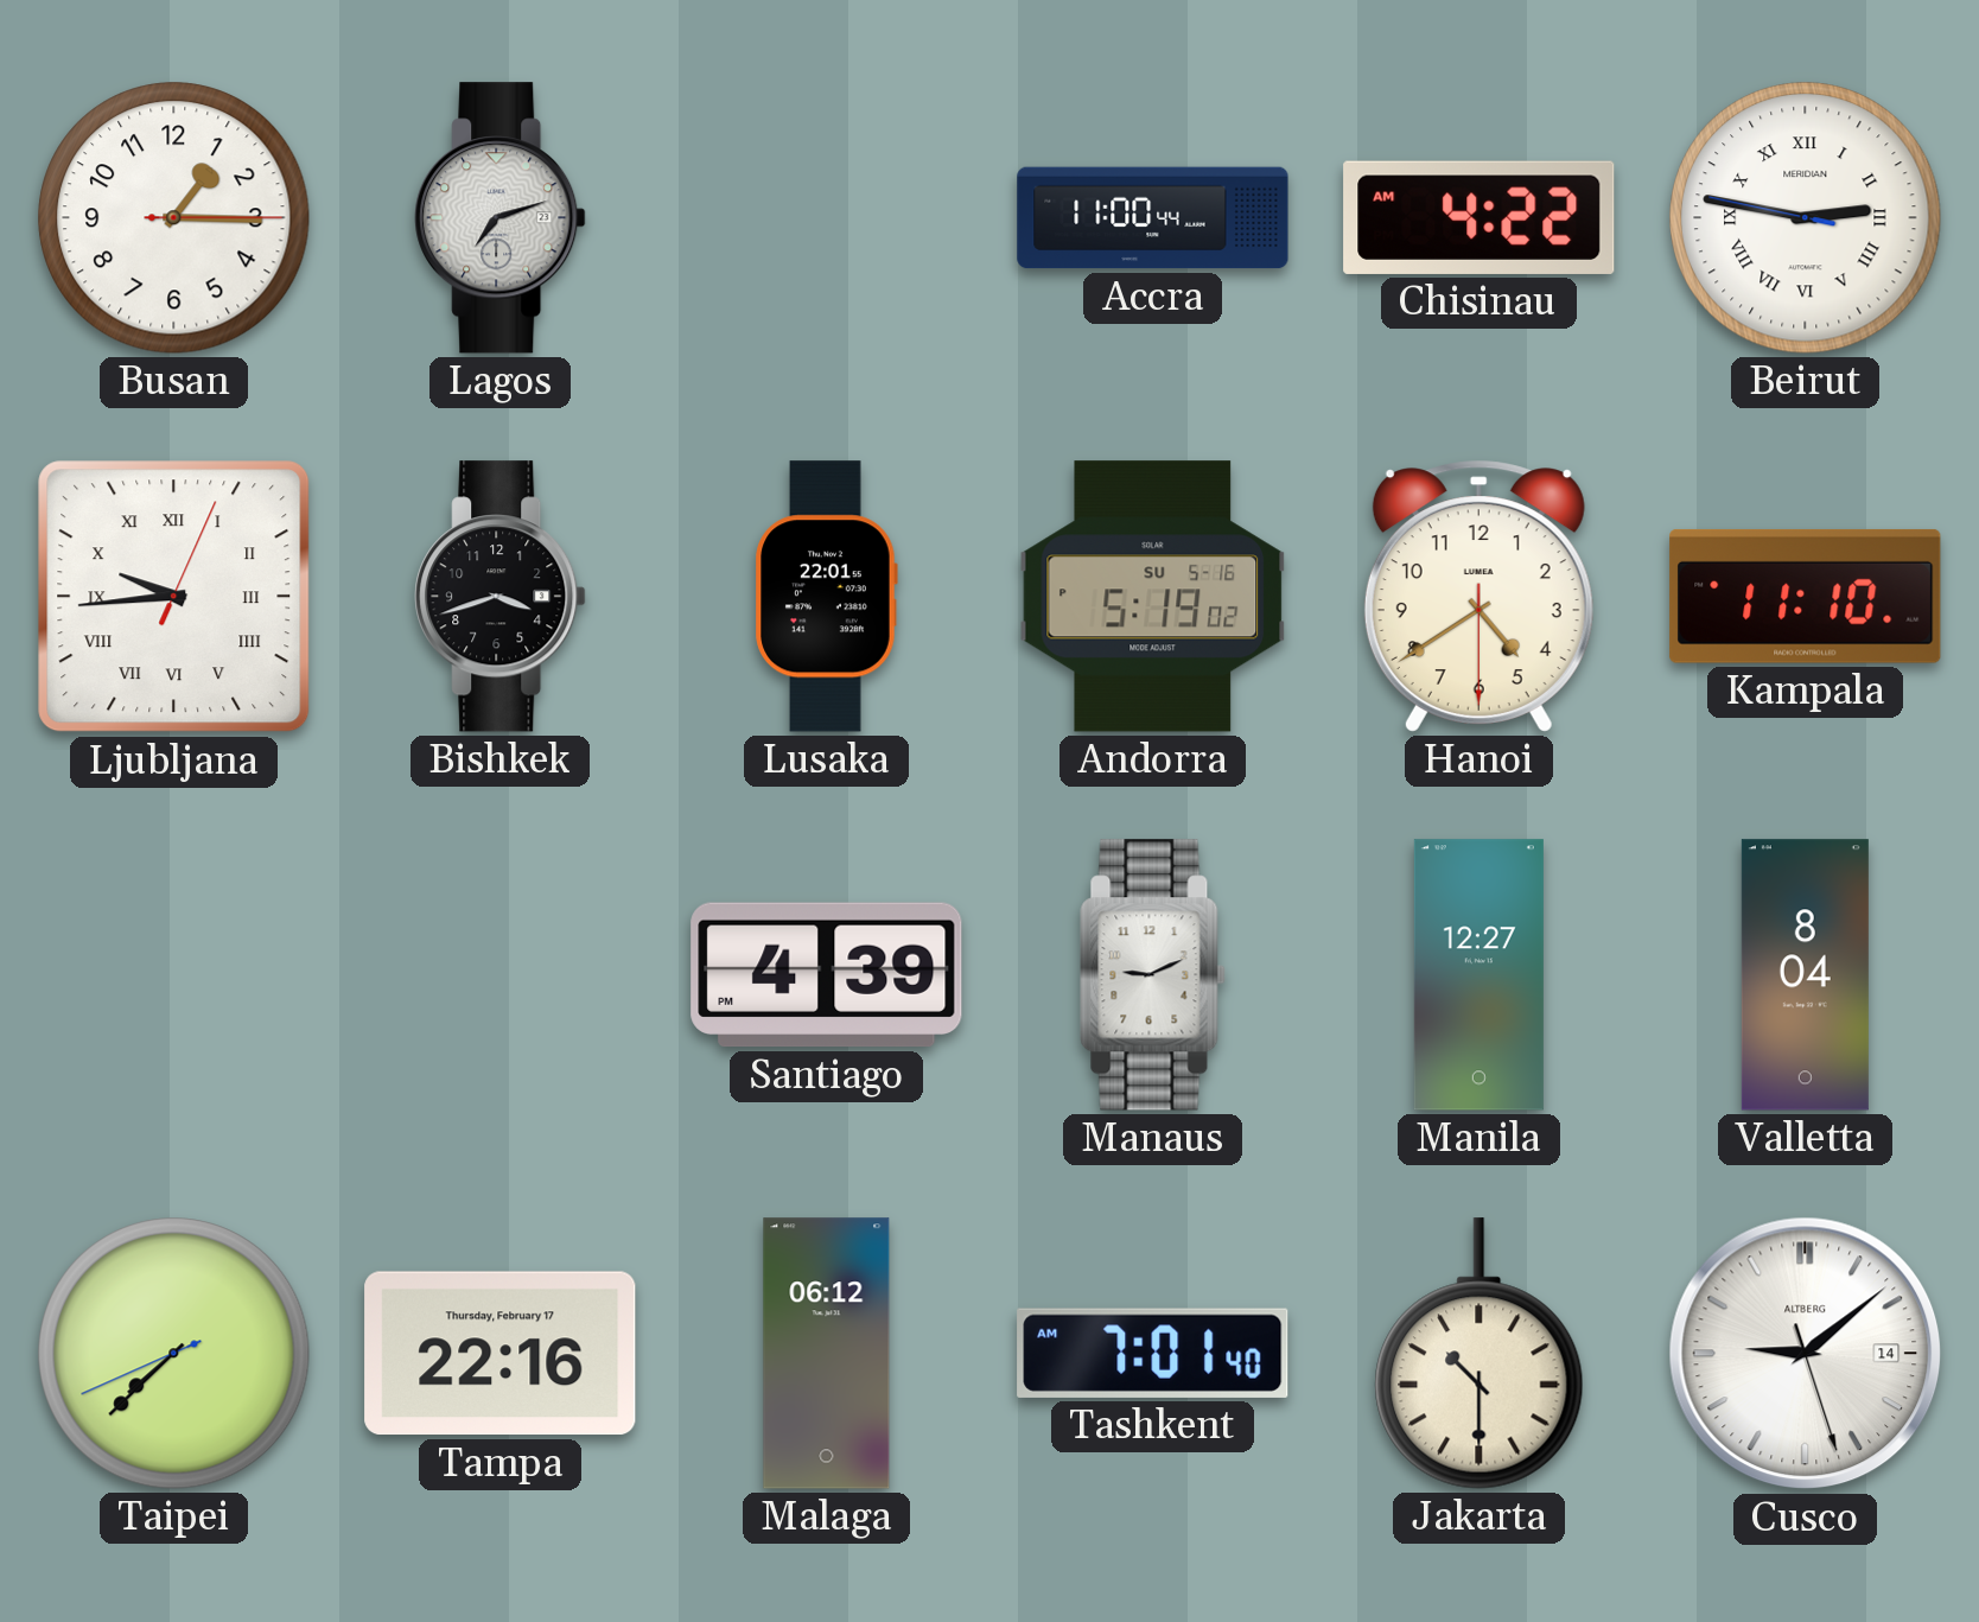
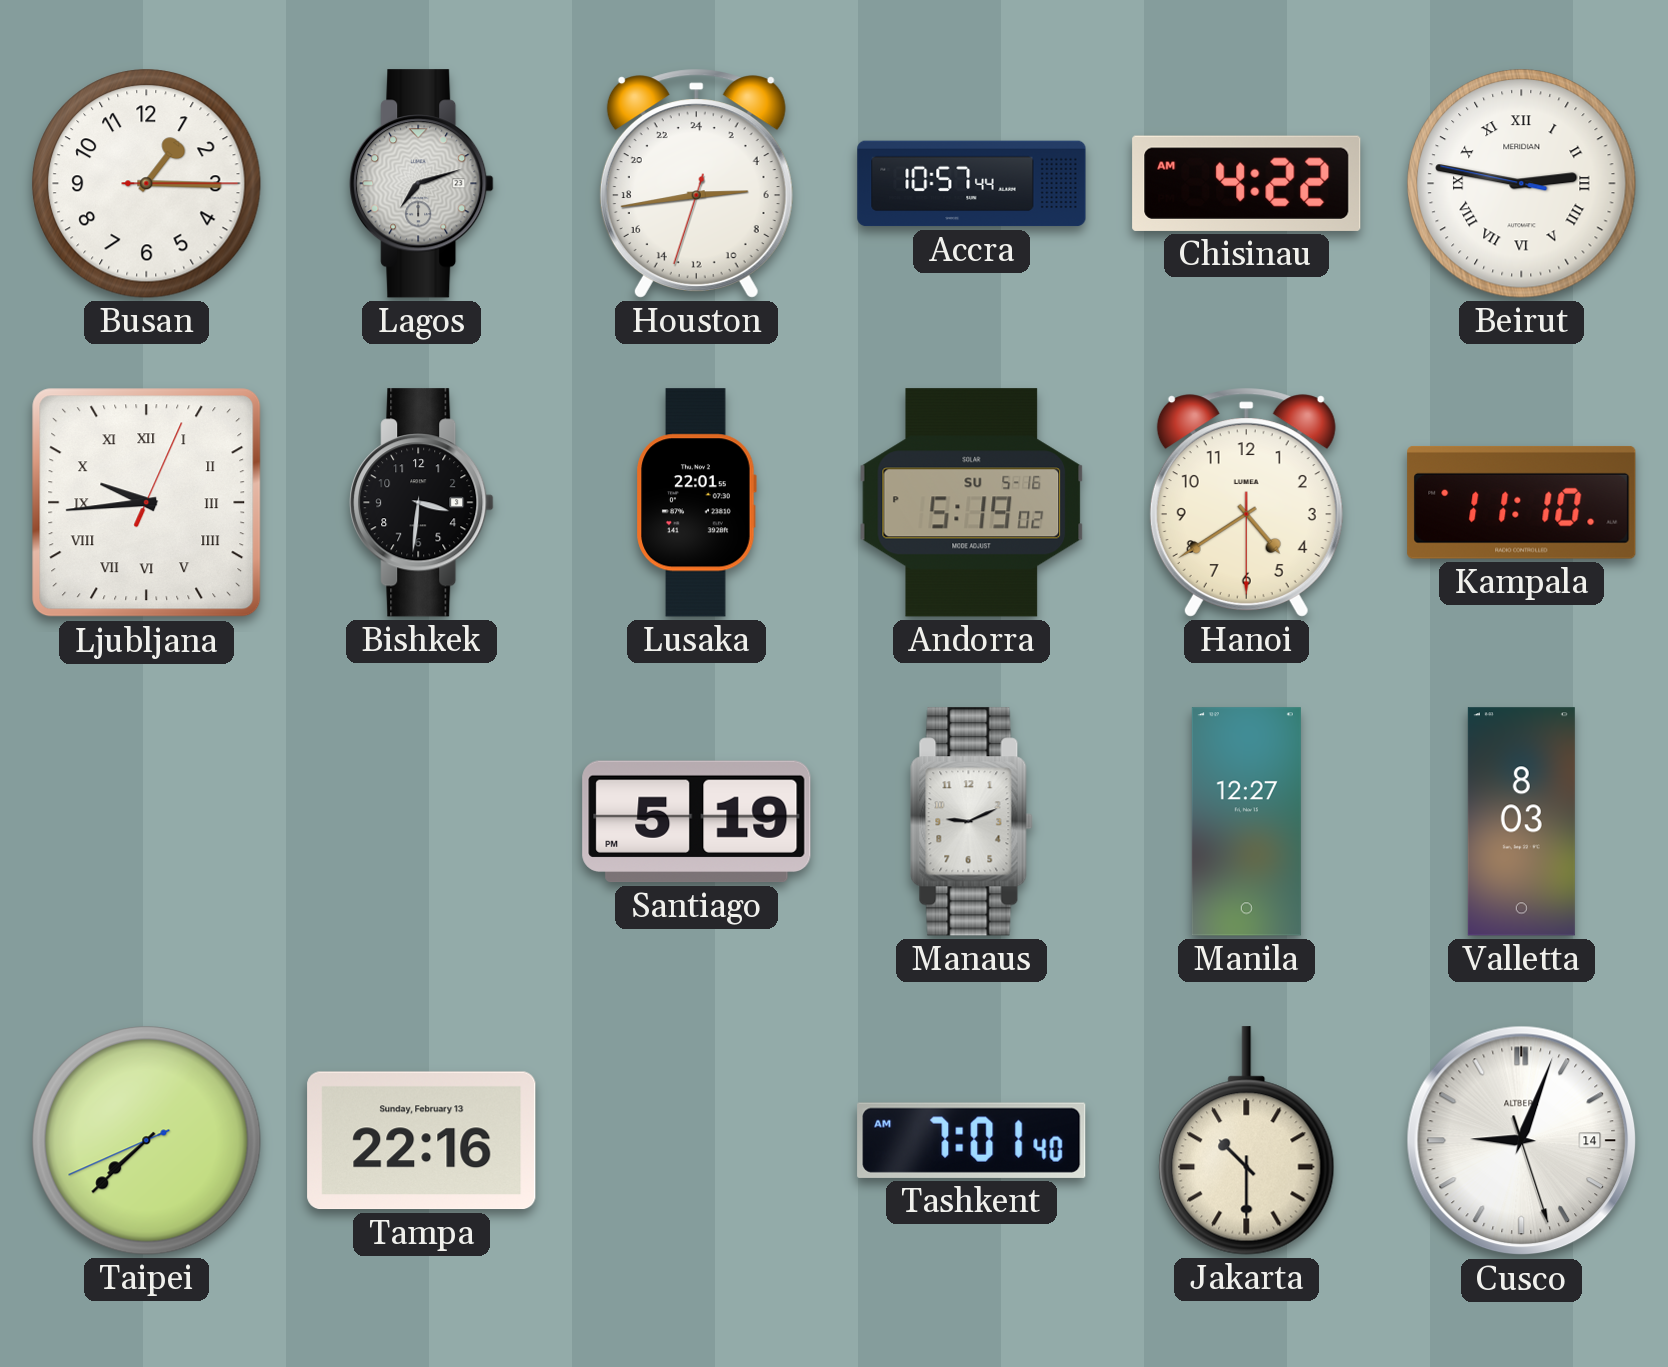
Houston: none -> 5:43 (696, 183)
Accra: 11:00 -> 10:57 (972, 184)
Bishkek: 3:42 -> 3:31 (422, 503)
Santiago: 4:39 -> 5:19 (697, 822)
Valletta: 8:04 -> 8:03 (1521, 822)
Tampa date: Thursday, February 17 -> Sunday, February 13 (422, 1141)
Malaga: 06:12 -> none (827, 1354)
Cusco: 9:08 -> 9:03 (1522, 1141)
